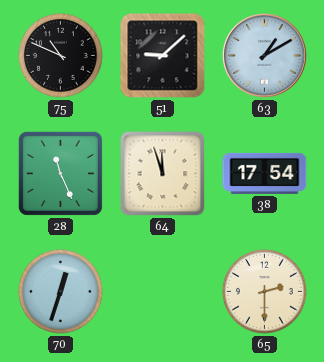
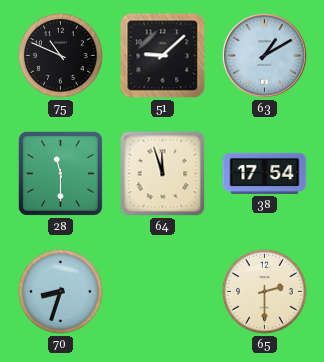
28: 11:26 -> 11:30 (60, 173)
70: 12:33 -> 8:33 (60, 291)
